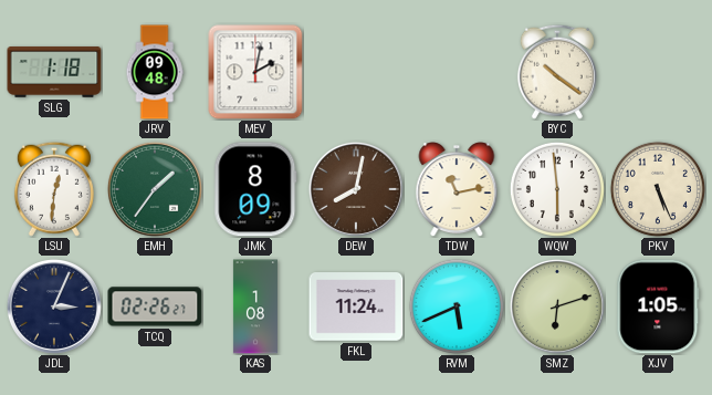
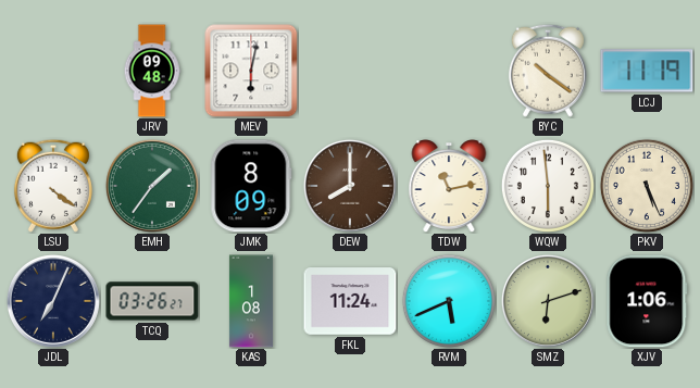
SLG: 1:18 -> none (54, 72)
MEV: 2:02 -> 6:02 (251, 71)
LCJ: none -> 11:19 (647, 71)
LSU: 12:31 -> 4:21 (53, 186)
DEW: 8:02 -> 8:00 (350, 186)
JDL: 3:04 -> 7:04 (53, 301)
TCQ: 02:26 -> 03:26 (152, 301)
XJV: 1:05 -> 1:06 (647, 301)
